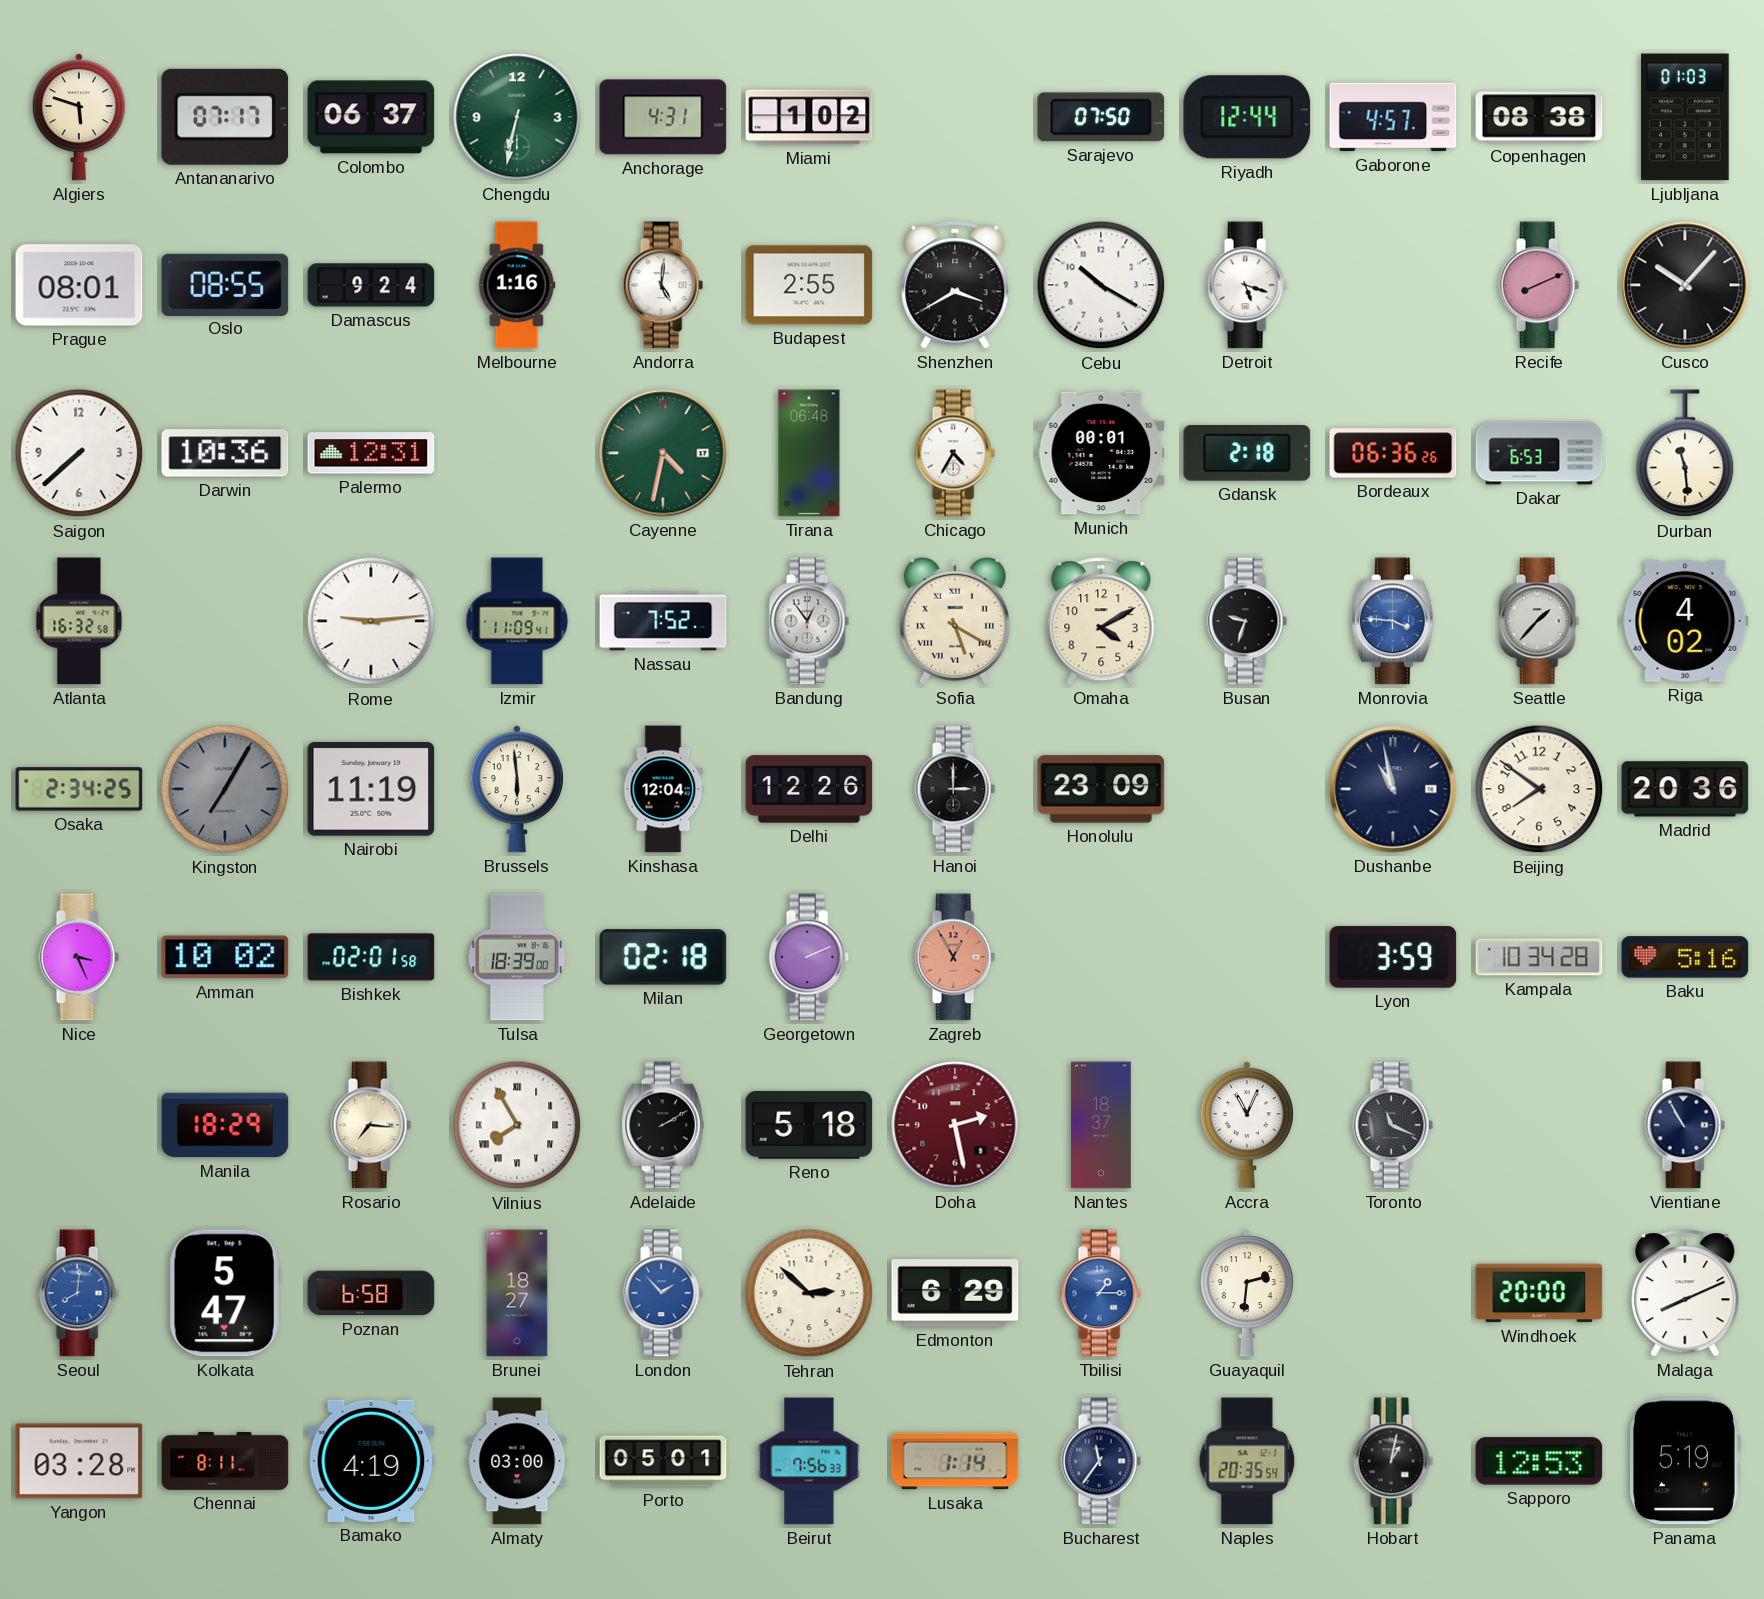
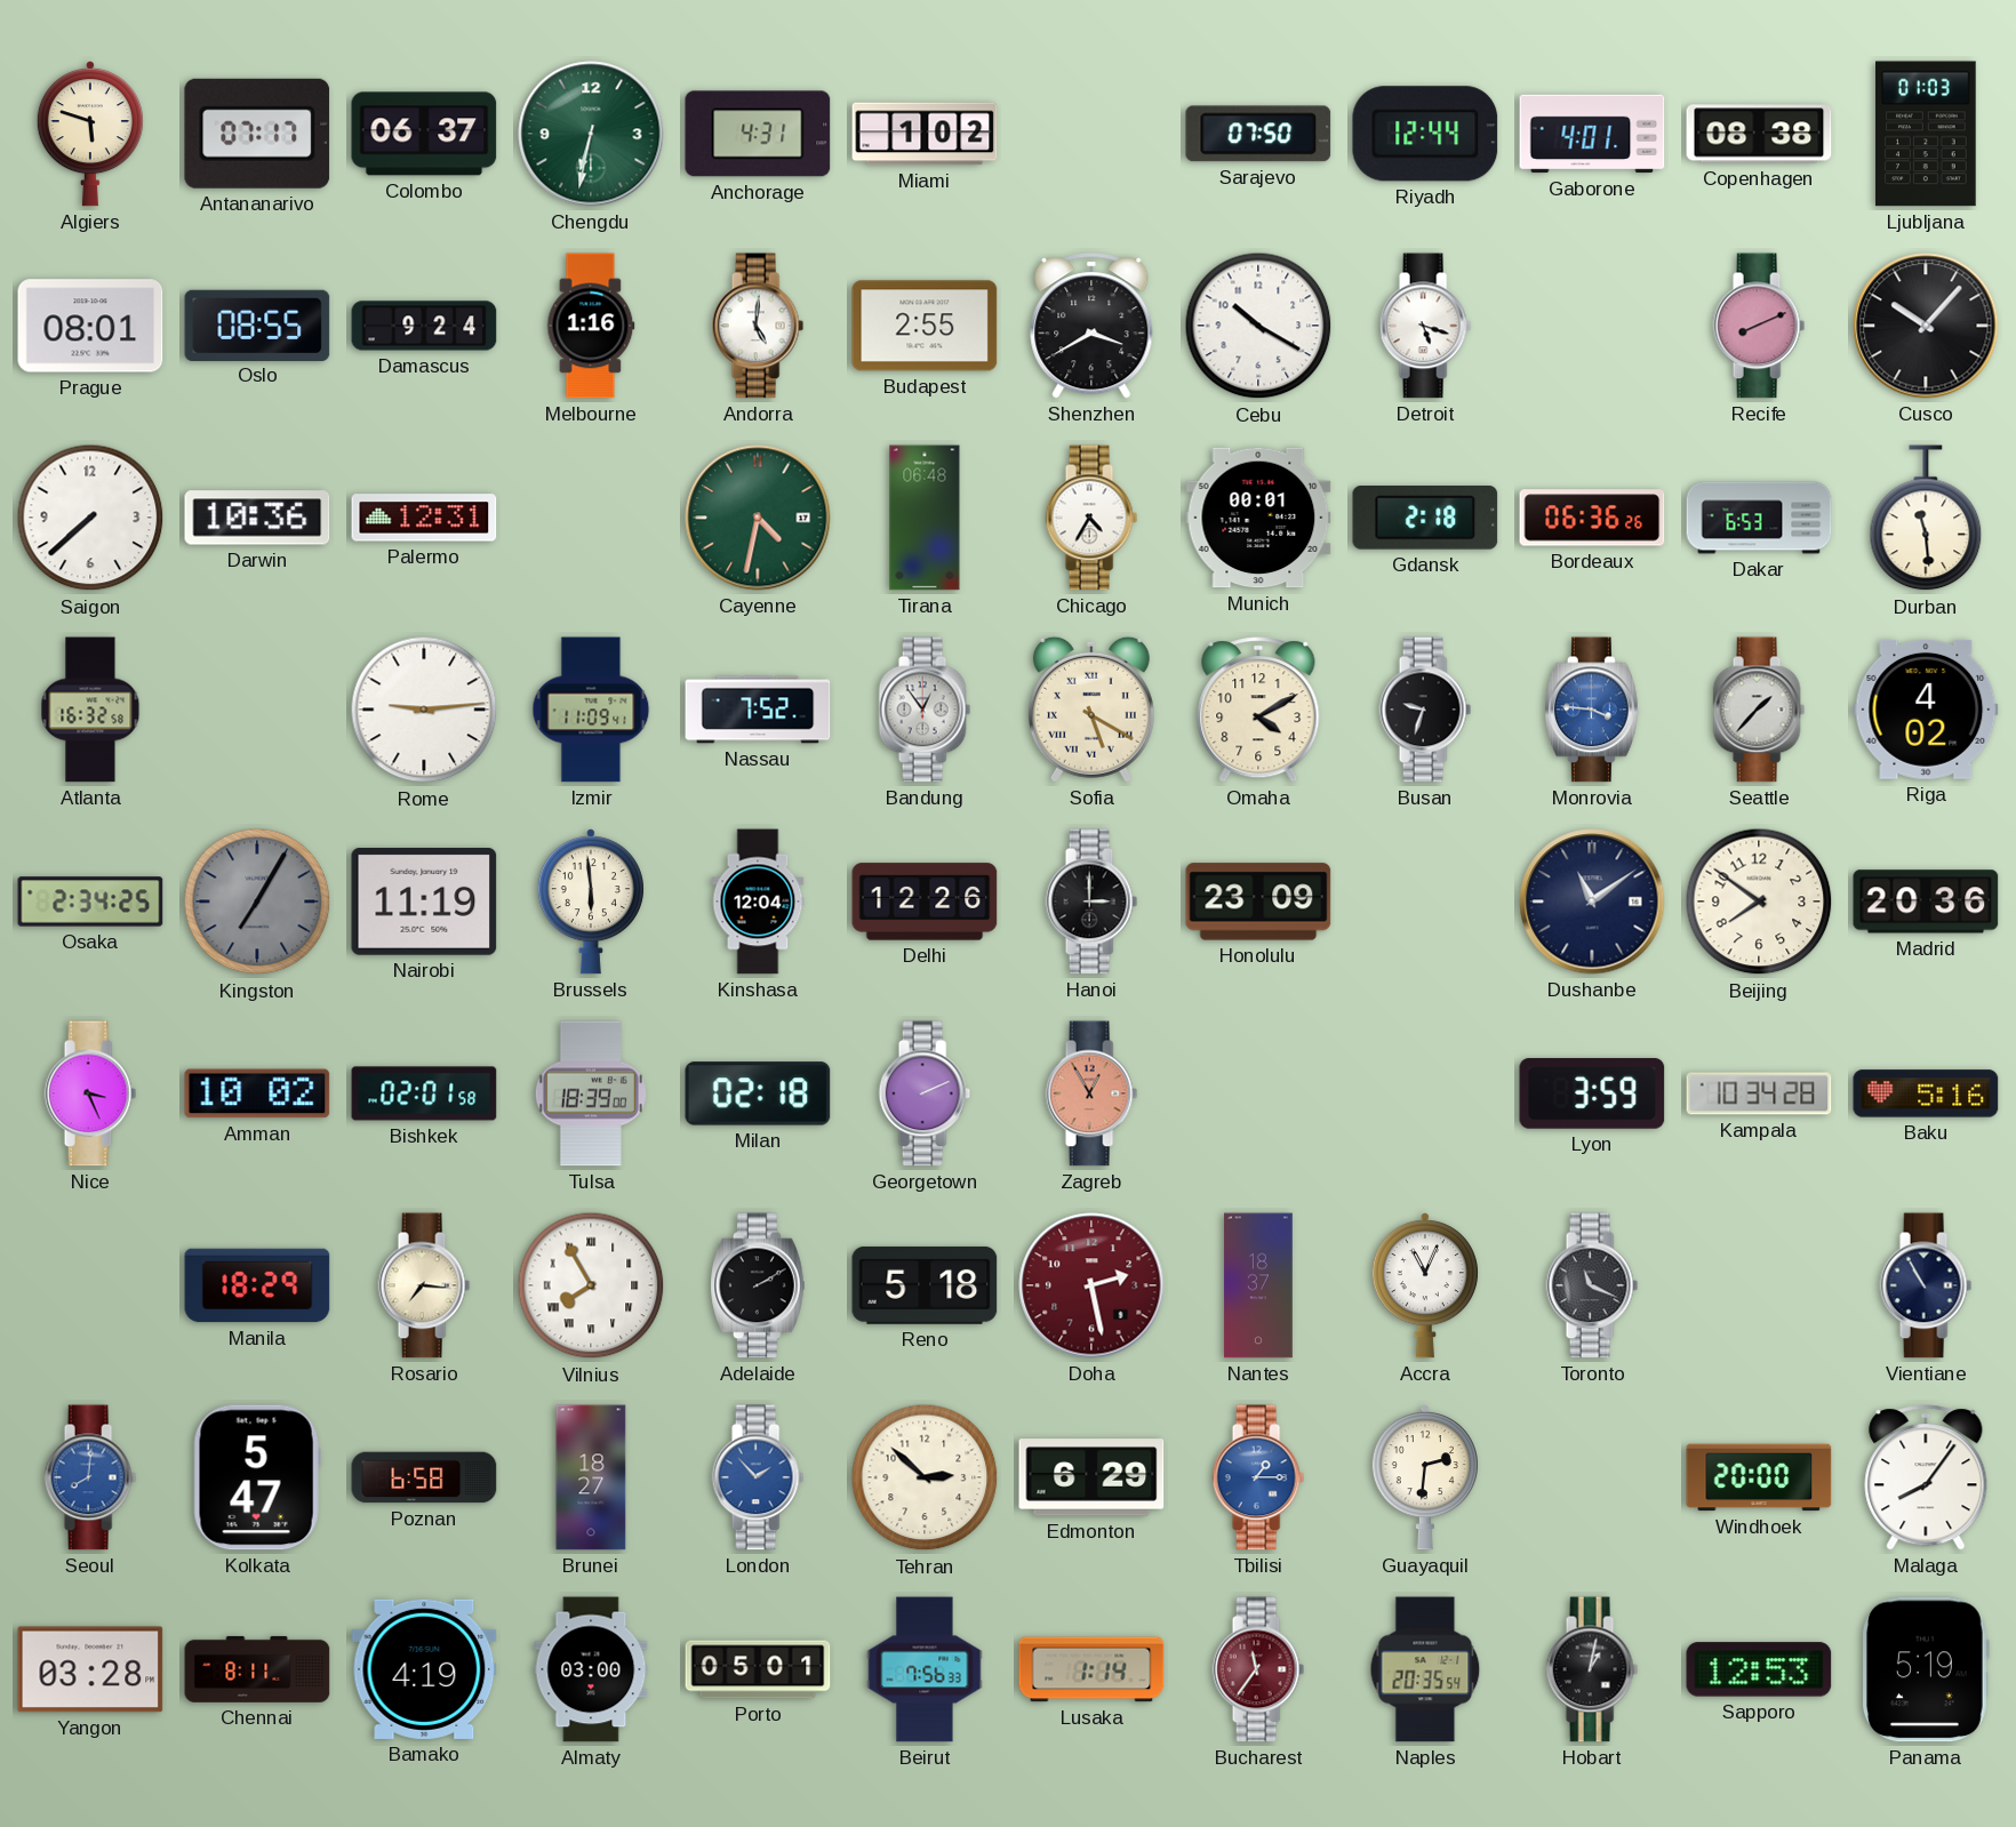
Gaborone: 4:57 -> 4:01 (1592, 134)
Dushanbe: 10:58 -> 11:09 (1592, 902)
Malaga: 8:11 -> 8:06 (1926, 1477)
Bucharest dial: navy -> burgundy (1258, 1669)
